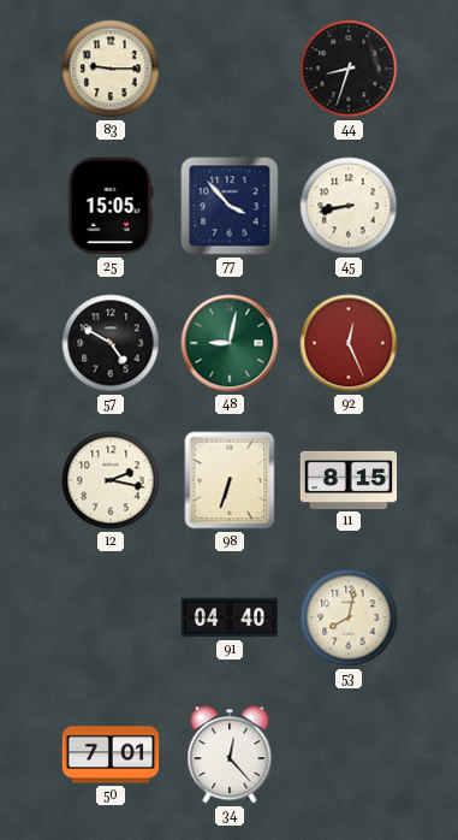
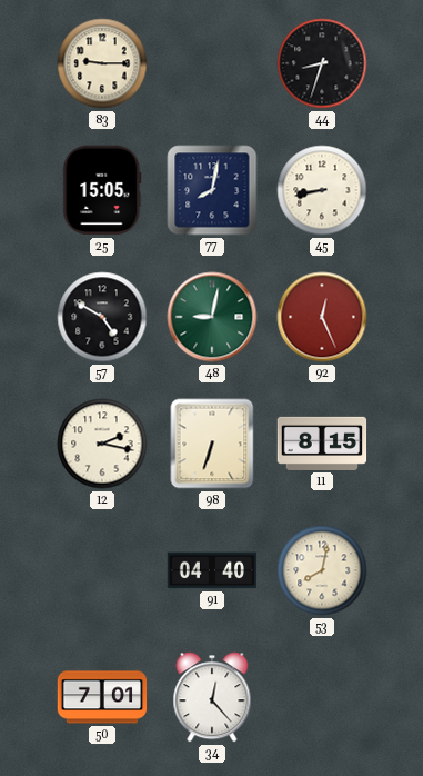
77: 3:53 -> 8:02 (212, 190)
